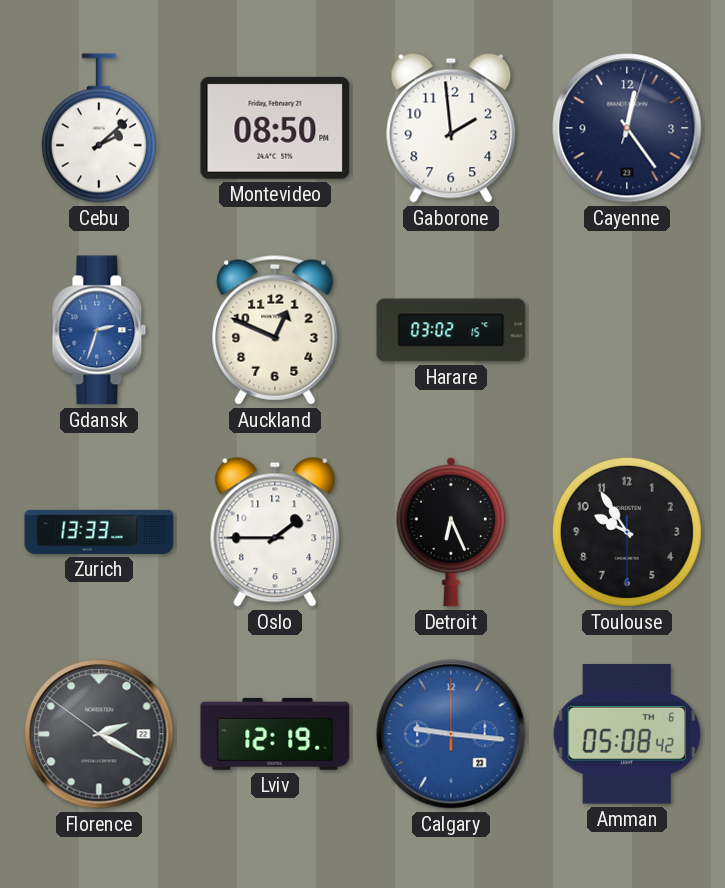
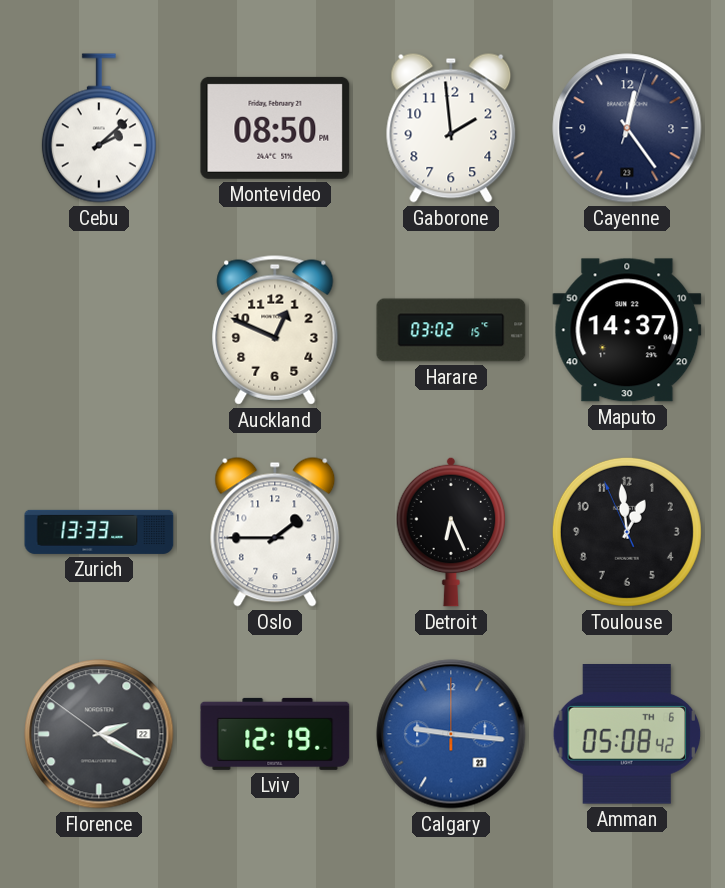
Gdansk: 2:33 -> none (99, 330)
Maputo: none -> 14:37 (627, 330)
Toulouse: 9:54 -> 12:58 (627, 532)
